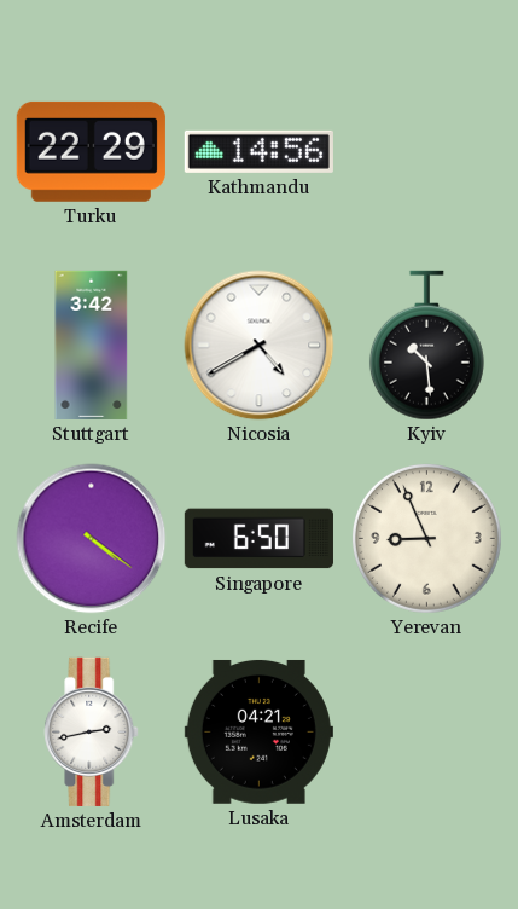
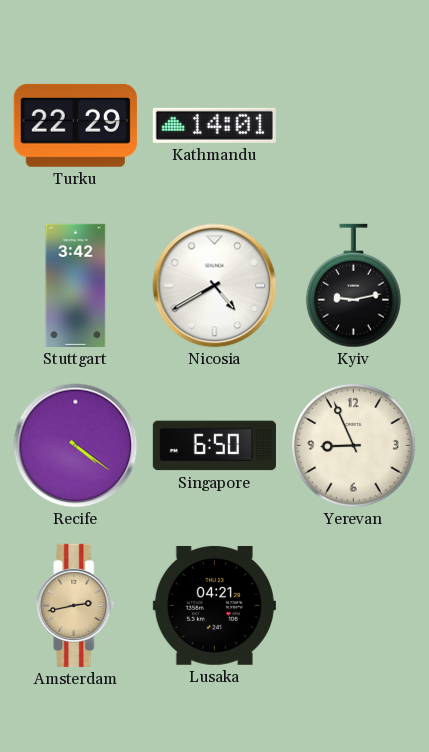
Kathmandu: 14:56 -> 14:01 (214, 125)
Kyiv: 10:29 -> 9:13 (353, 286)
Amsterdam dial: white -> champagne (76, 605)
